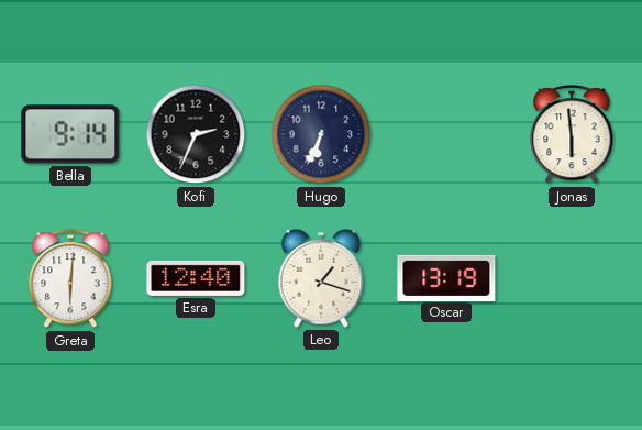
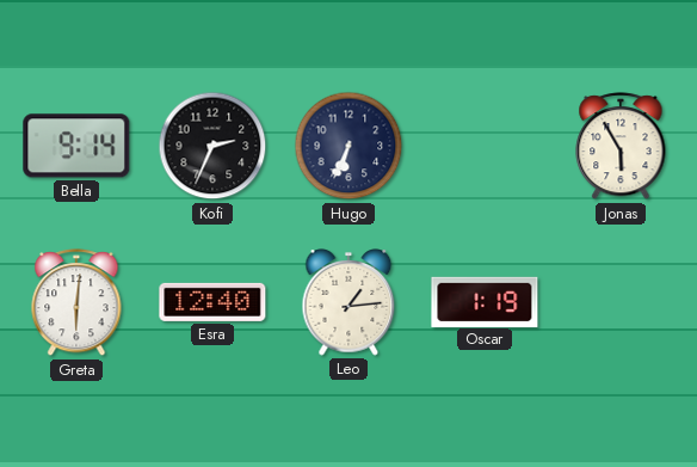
Jonas: 5:59 -> 5:55 (621, 147)
Leo: 1:18 -> 1:14 (348, 302)
Oscar: 13:19 -> 1:19 (485, 301)
